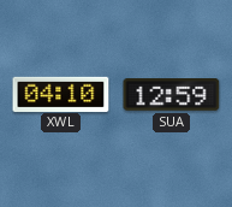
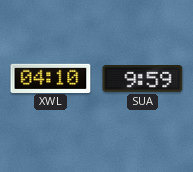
SUA: 12:59 -> 9:59 (143, 79)
